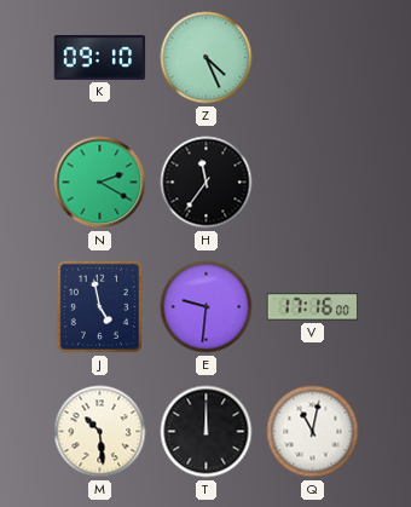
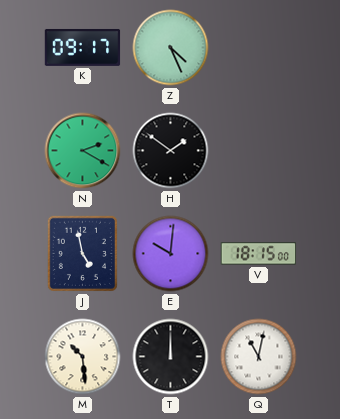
K: 09:10 -> 09:17 (83, 47)
H: 11:36 -> 1:51 (171, 151)
E: 9:31 -> 10:01 (171, 254)
V: 17:16 -> 18:15 (259, 254)
